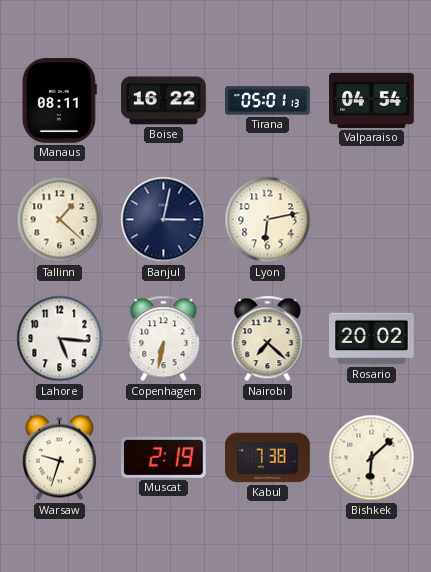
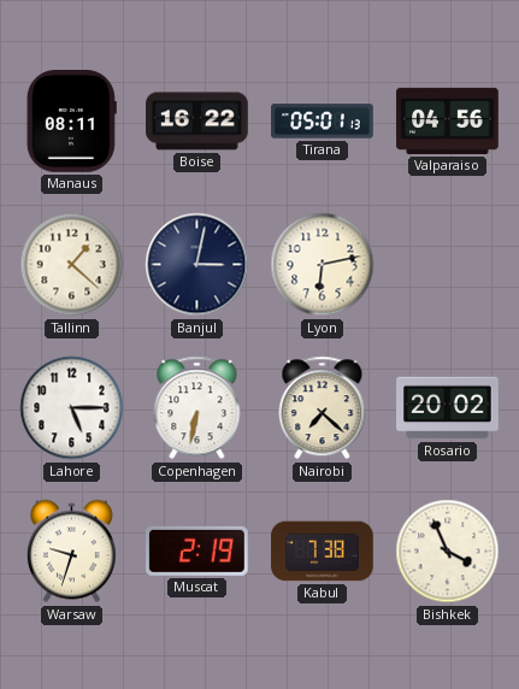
Valparaiso: 04:54 -> 04:56 (448, 120)
Lahore: 5:16 -> 5:15 (72, 408)
Bishkek: 6:08 -> 3:56 (448, 552)
